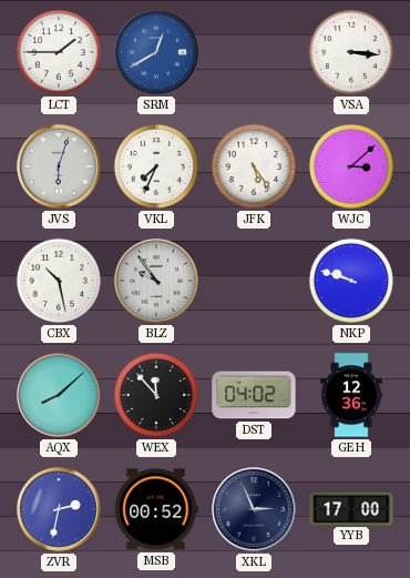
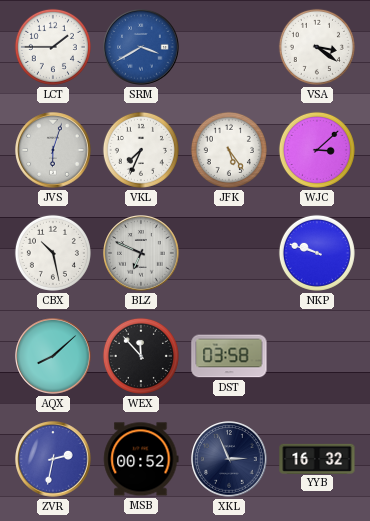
SRM: 12:40 -> 3:40 (141, 47)
VSA: 3:16 -> 3:21 (317, 47)
BLZ: 9:54 -> 6:49 (141, 253)
DST: 04:02 -> 03:58 (229, 356)
GEH: 12:36 -> none (351, 395)
YYB: 17:00 -> 16:32 (317, 458)
